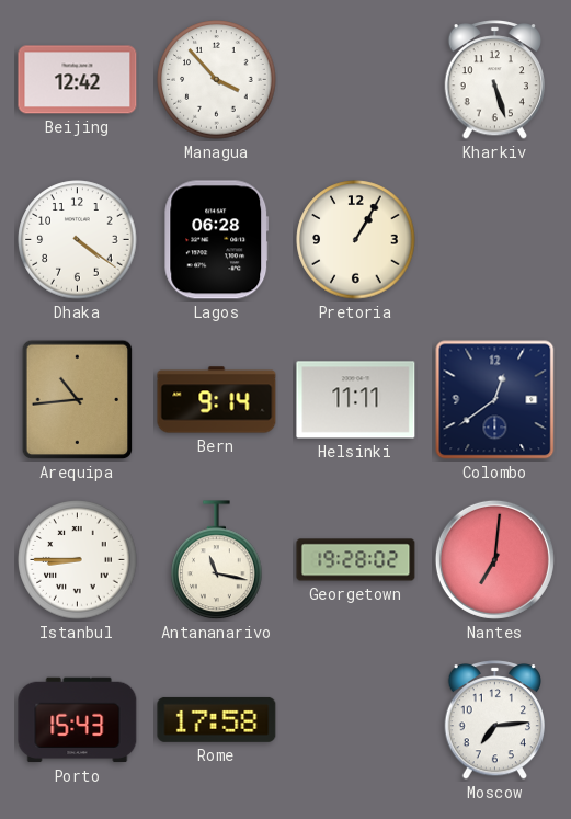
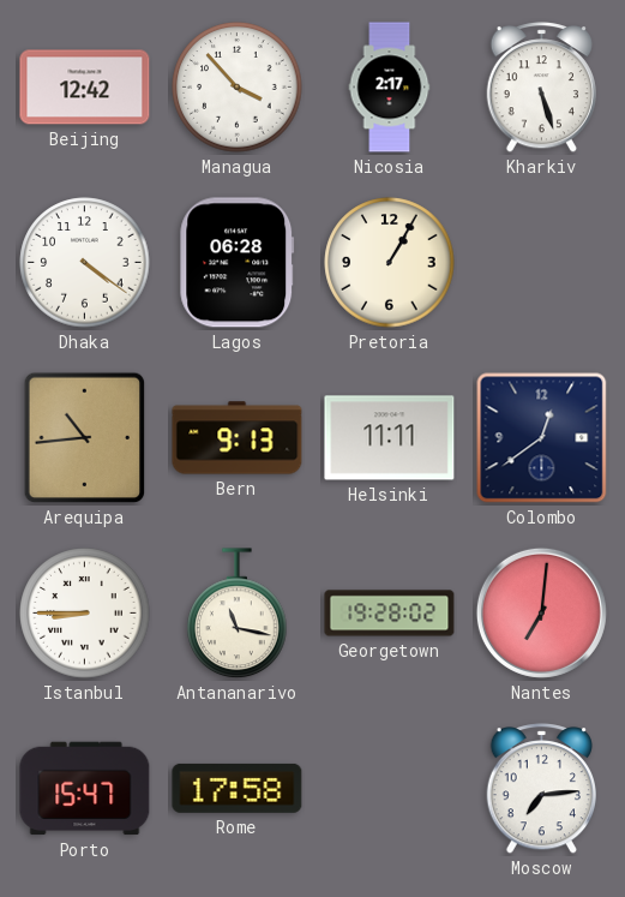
Nicosia: none -> 2:17 (390, 88)
Bern: 9:14 -> 9:13 (238, 438)
Porto: 15:43 -> 15:47 (85, 789)
